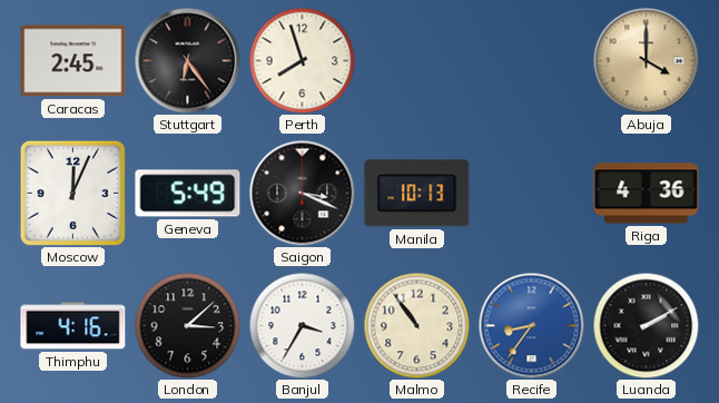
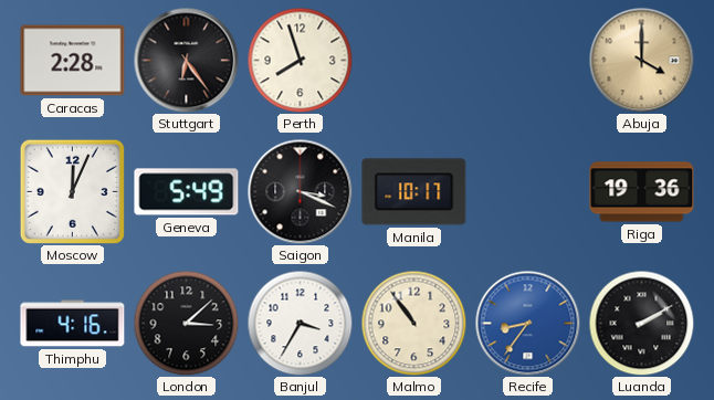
Caracas: 2:45 -> 2:28 (73, 61)
Manila: 10:13 -> 10:17 (414, 192)
Riga: 4:36 -> 19:36 (642, 192)
